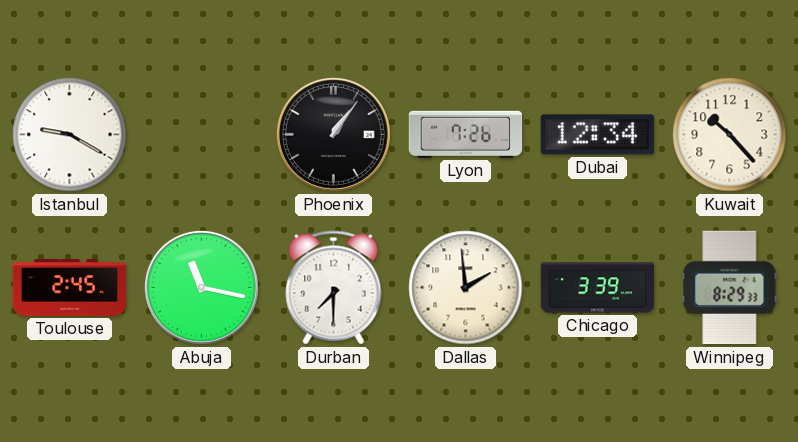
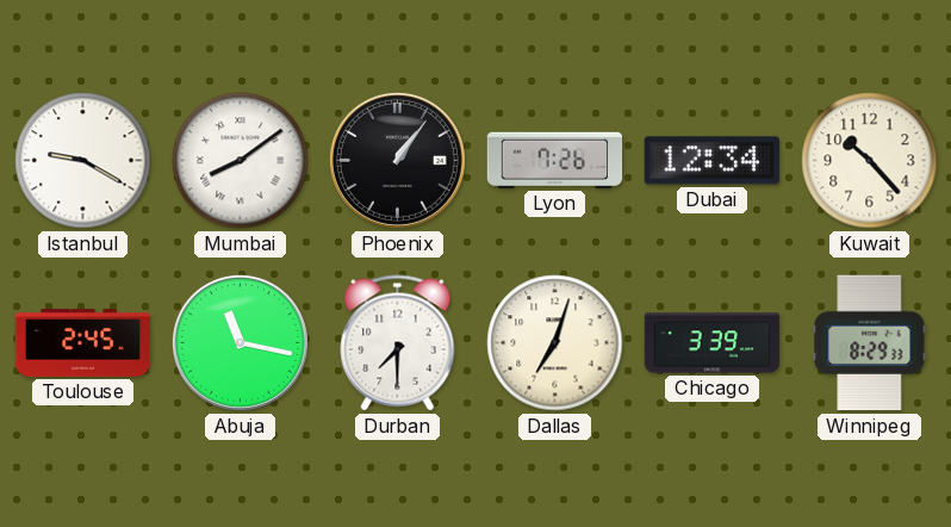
Mumbai: none -> 8:09 (241, 161)
Dallas: 1:59 -> 7:03 (555, 343)
